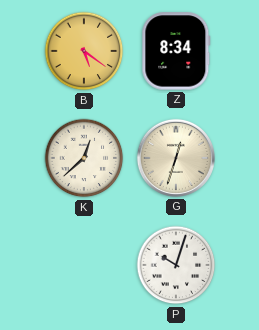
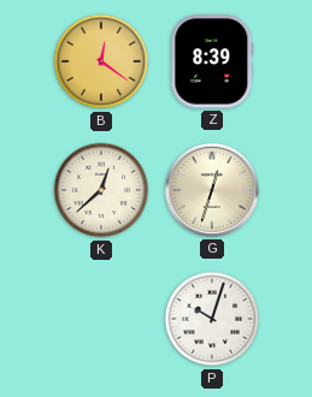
B: 5:21 -> 12:21 (101, 61)
Z: 8:34 -> 8:39 (212, 61)
